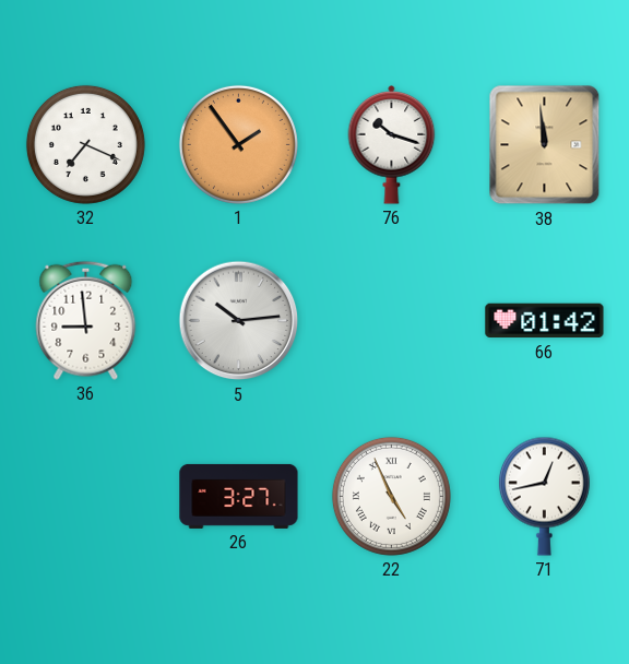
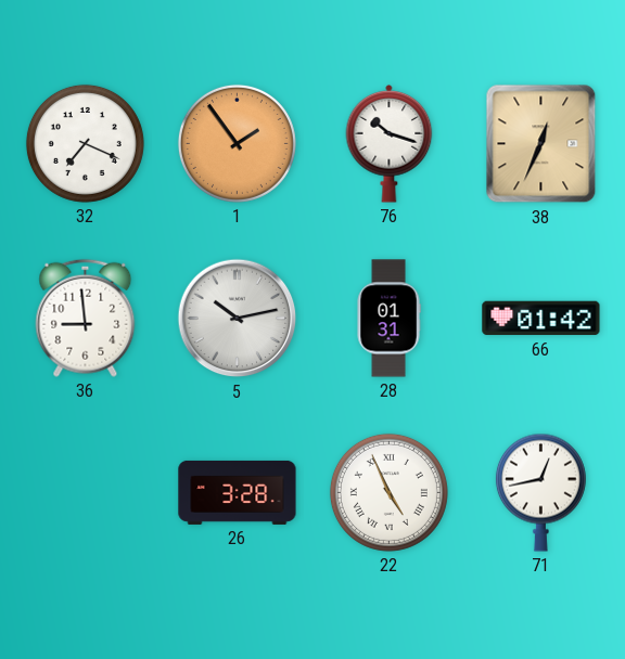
38: 11:59 -> 12:34 (541, 144)
5: 10:14 -> 10:13 (238, 319)
28: none -> 01:31 (388, 319)
26: 3:27 -> 3:28 (238, 492)
